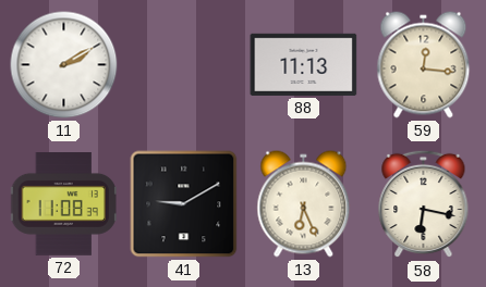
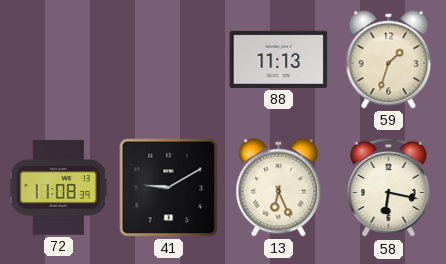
11: 2:10 -> none (64, 65)
59: 12:16 -> 1:33 (389, 60)
